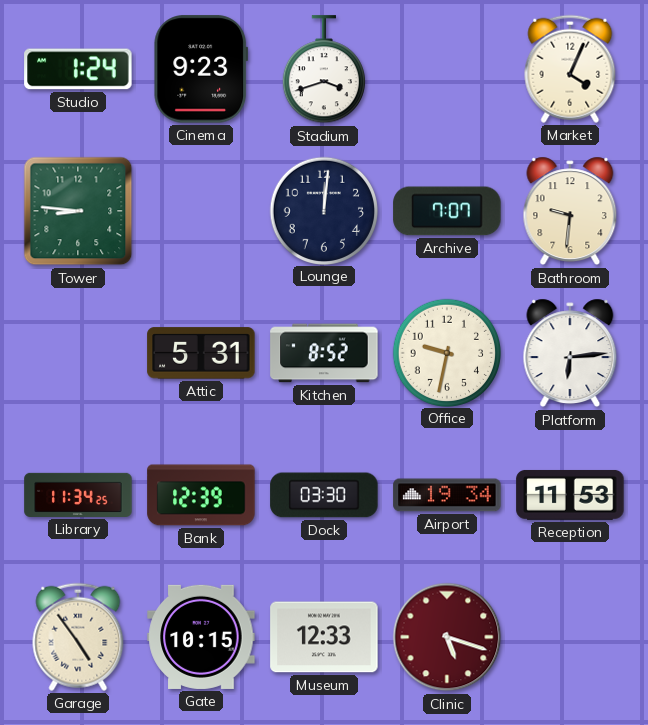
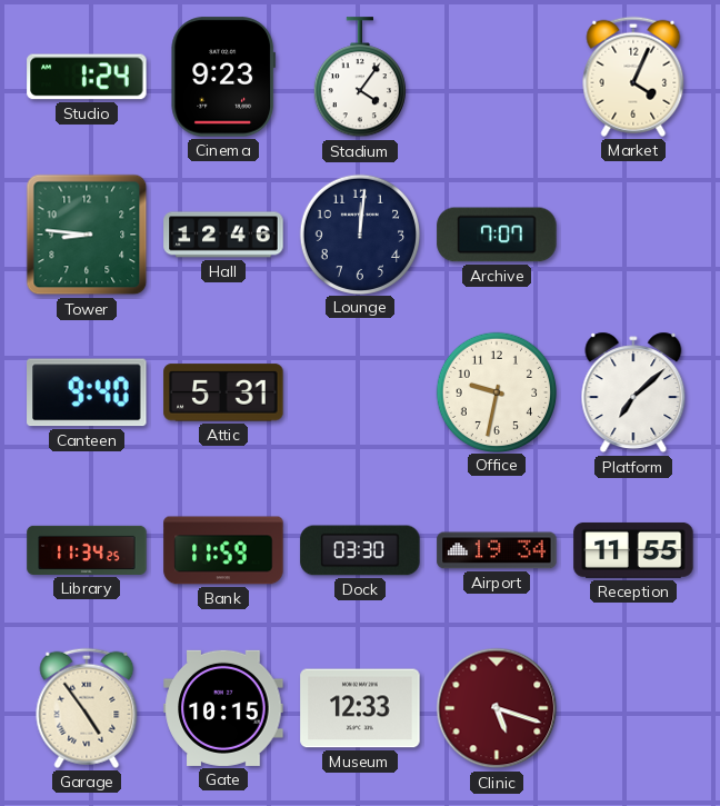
Stadium: 3:42 -> 4:06 (360, 78)
Hall: none -> 12:46 (223, 235)
Bathroom: 9:31 -> none (570, 211)
Canteen: none -> 9:40 (87, 392)
Kitchen: 8:52 -> none (324, 353)
Platform: 6:14 -> 7:08 (633, 392)
Bank: 12:39 -> 11:59 (223, 550)
Reception: 11:53 -> 11:55 (633, 550)
